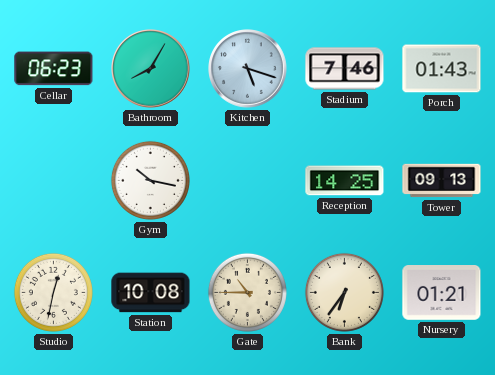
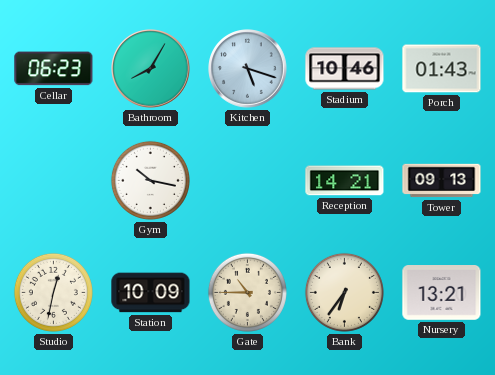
Stadium: 7:46 -> 10:46 (345, 69)
Reception: 14:25 -> 14:21 (345, 181)
Station: 10:08 -> 10:09 (151, 293)
Nursery: 01:21 -> 13:21 (442, 293)
